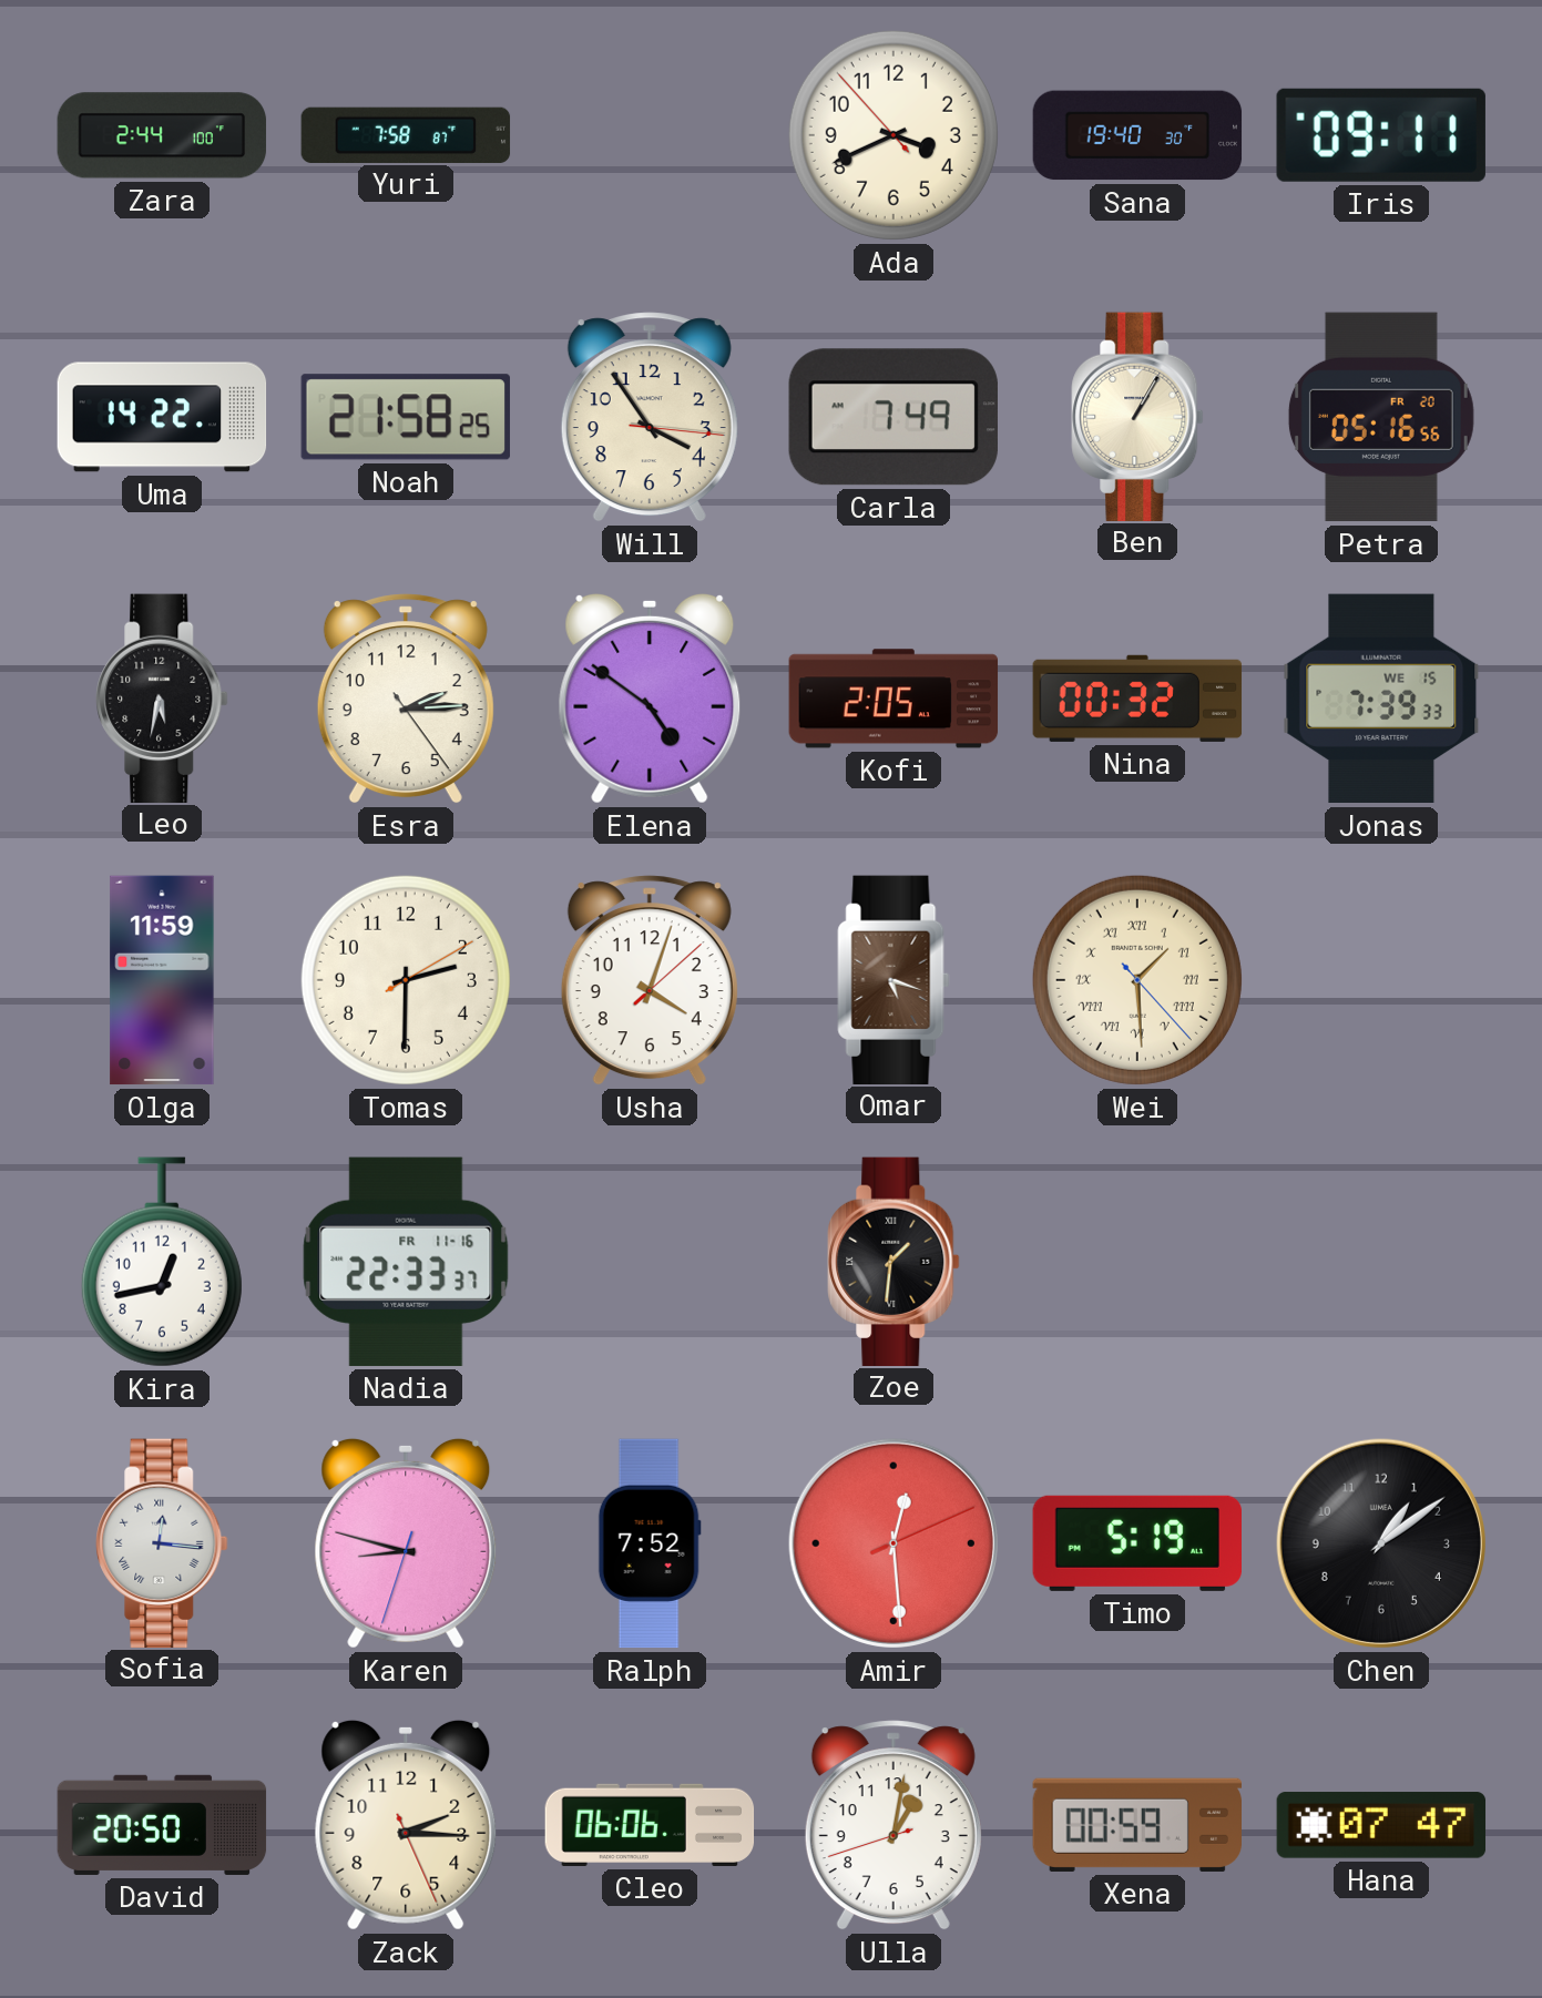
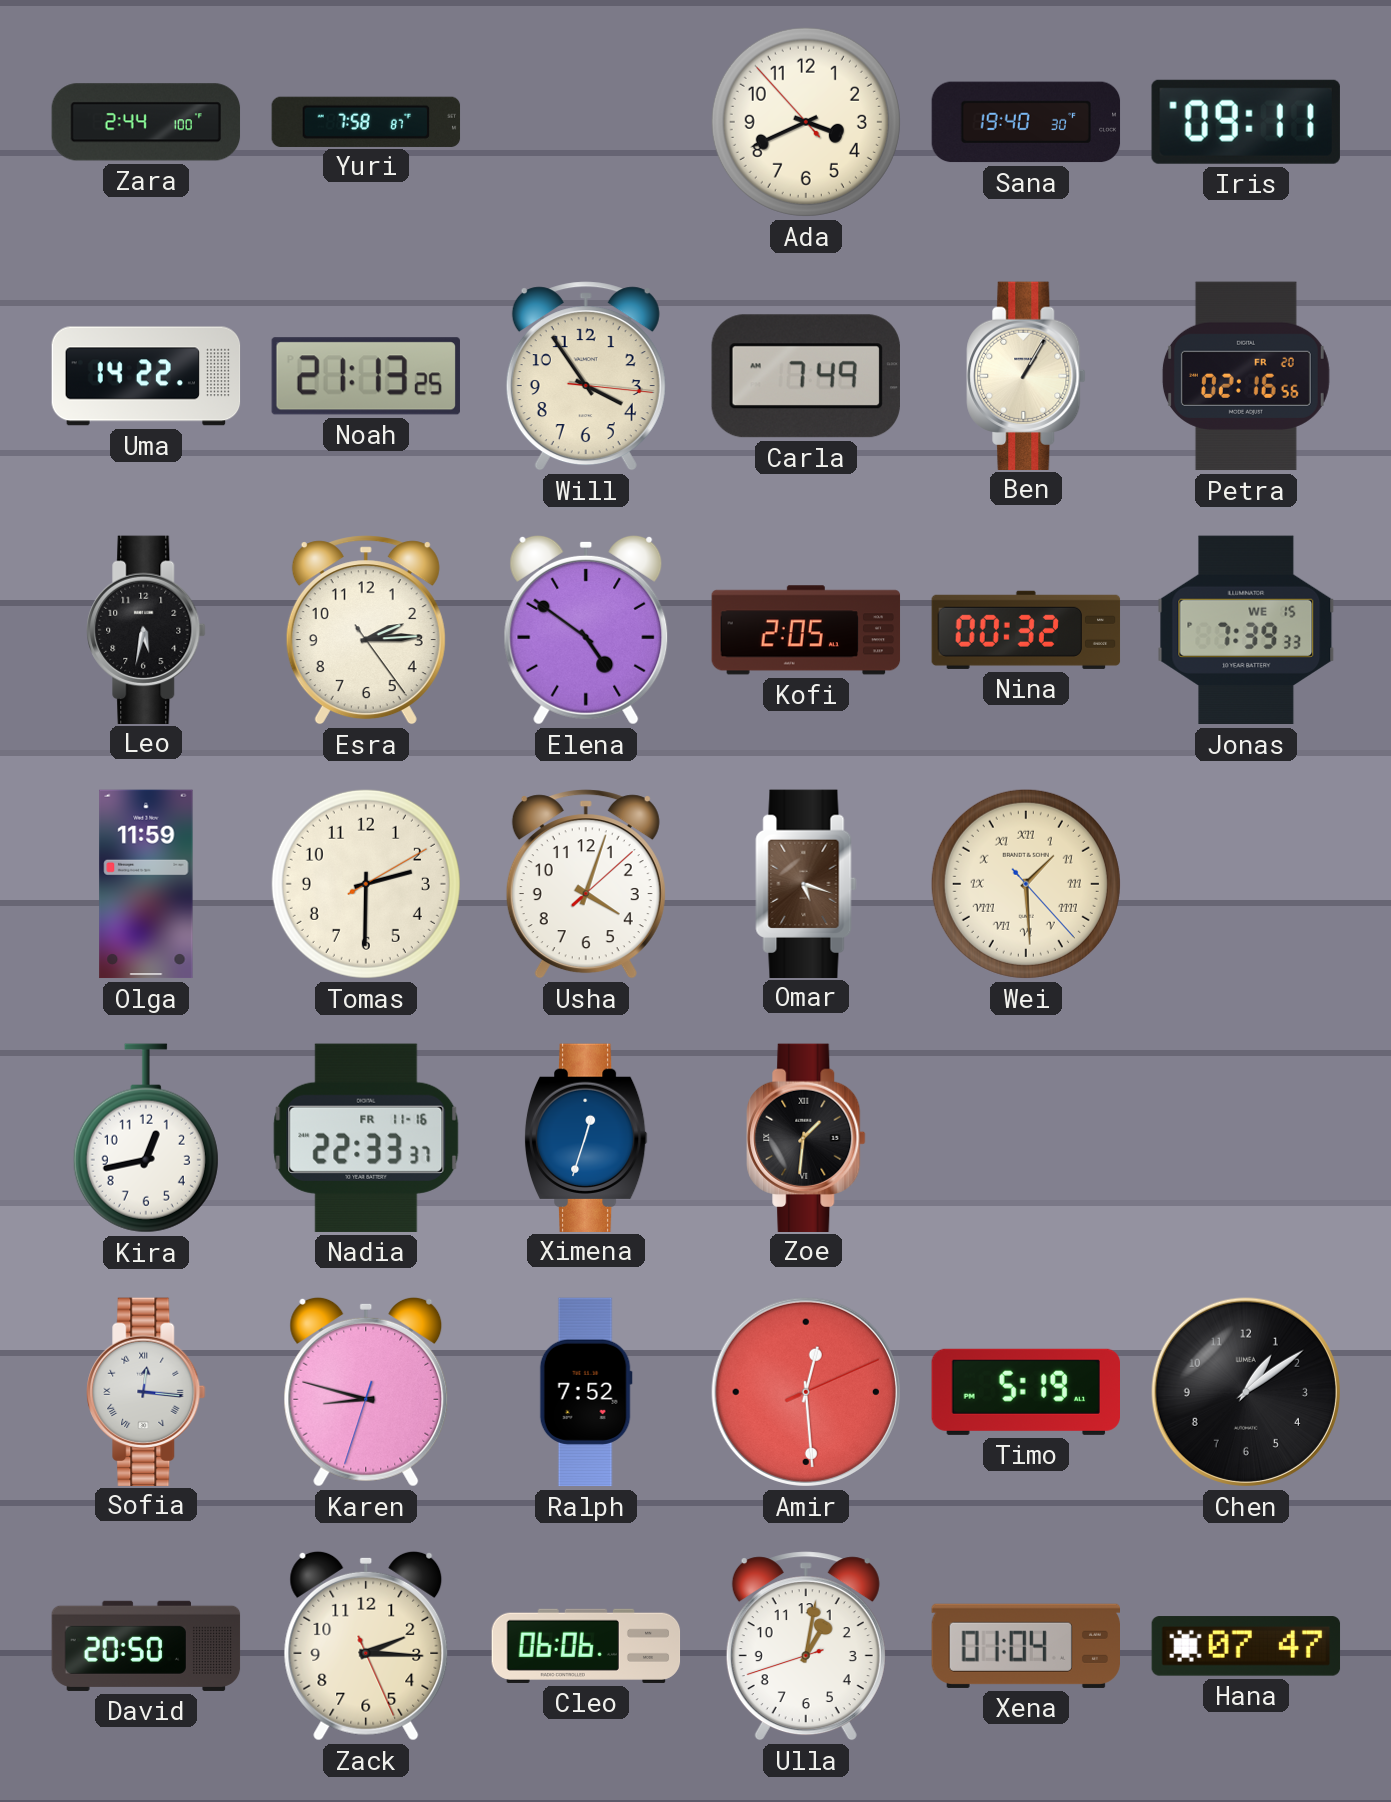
Noah: 21:58 -> 21:13 (366, 376)
Petra: 05:16 -> 02:16 (1246, 376)
Ximena: none -> 12:33 (586, 1137)
Xena: 00:59 -> 01:04 (1025, 1646)
